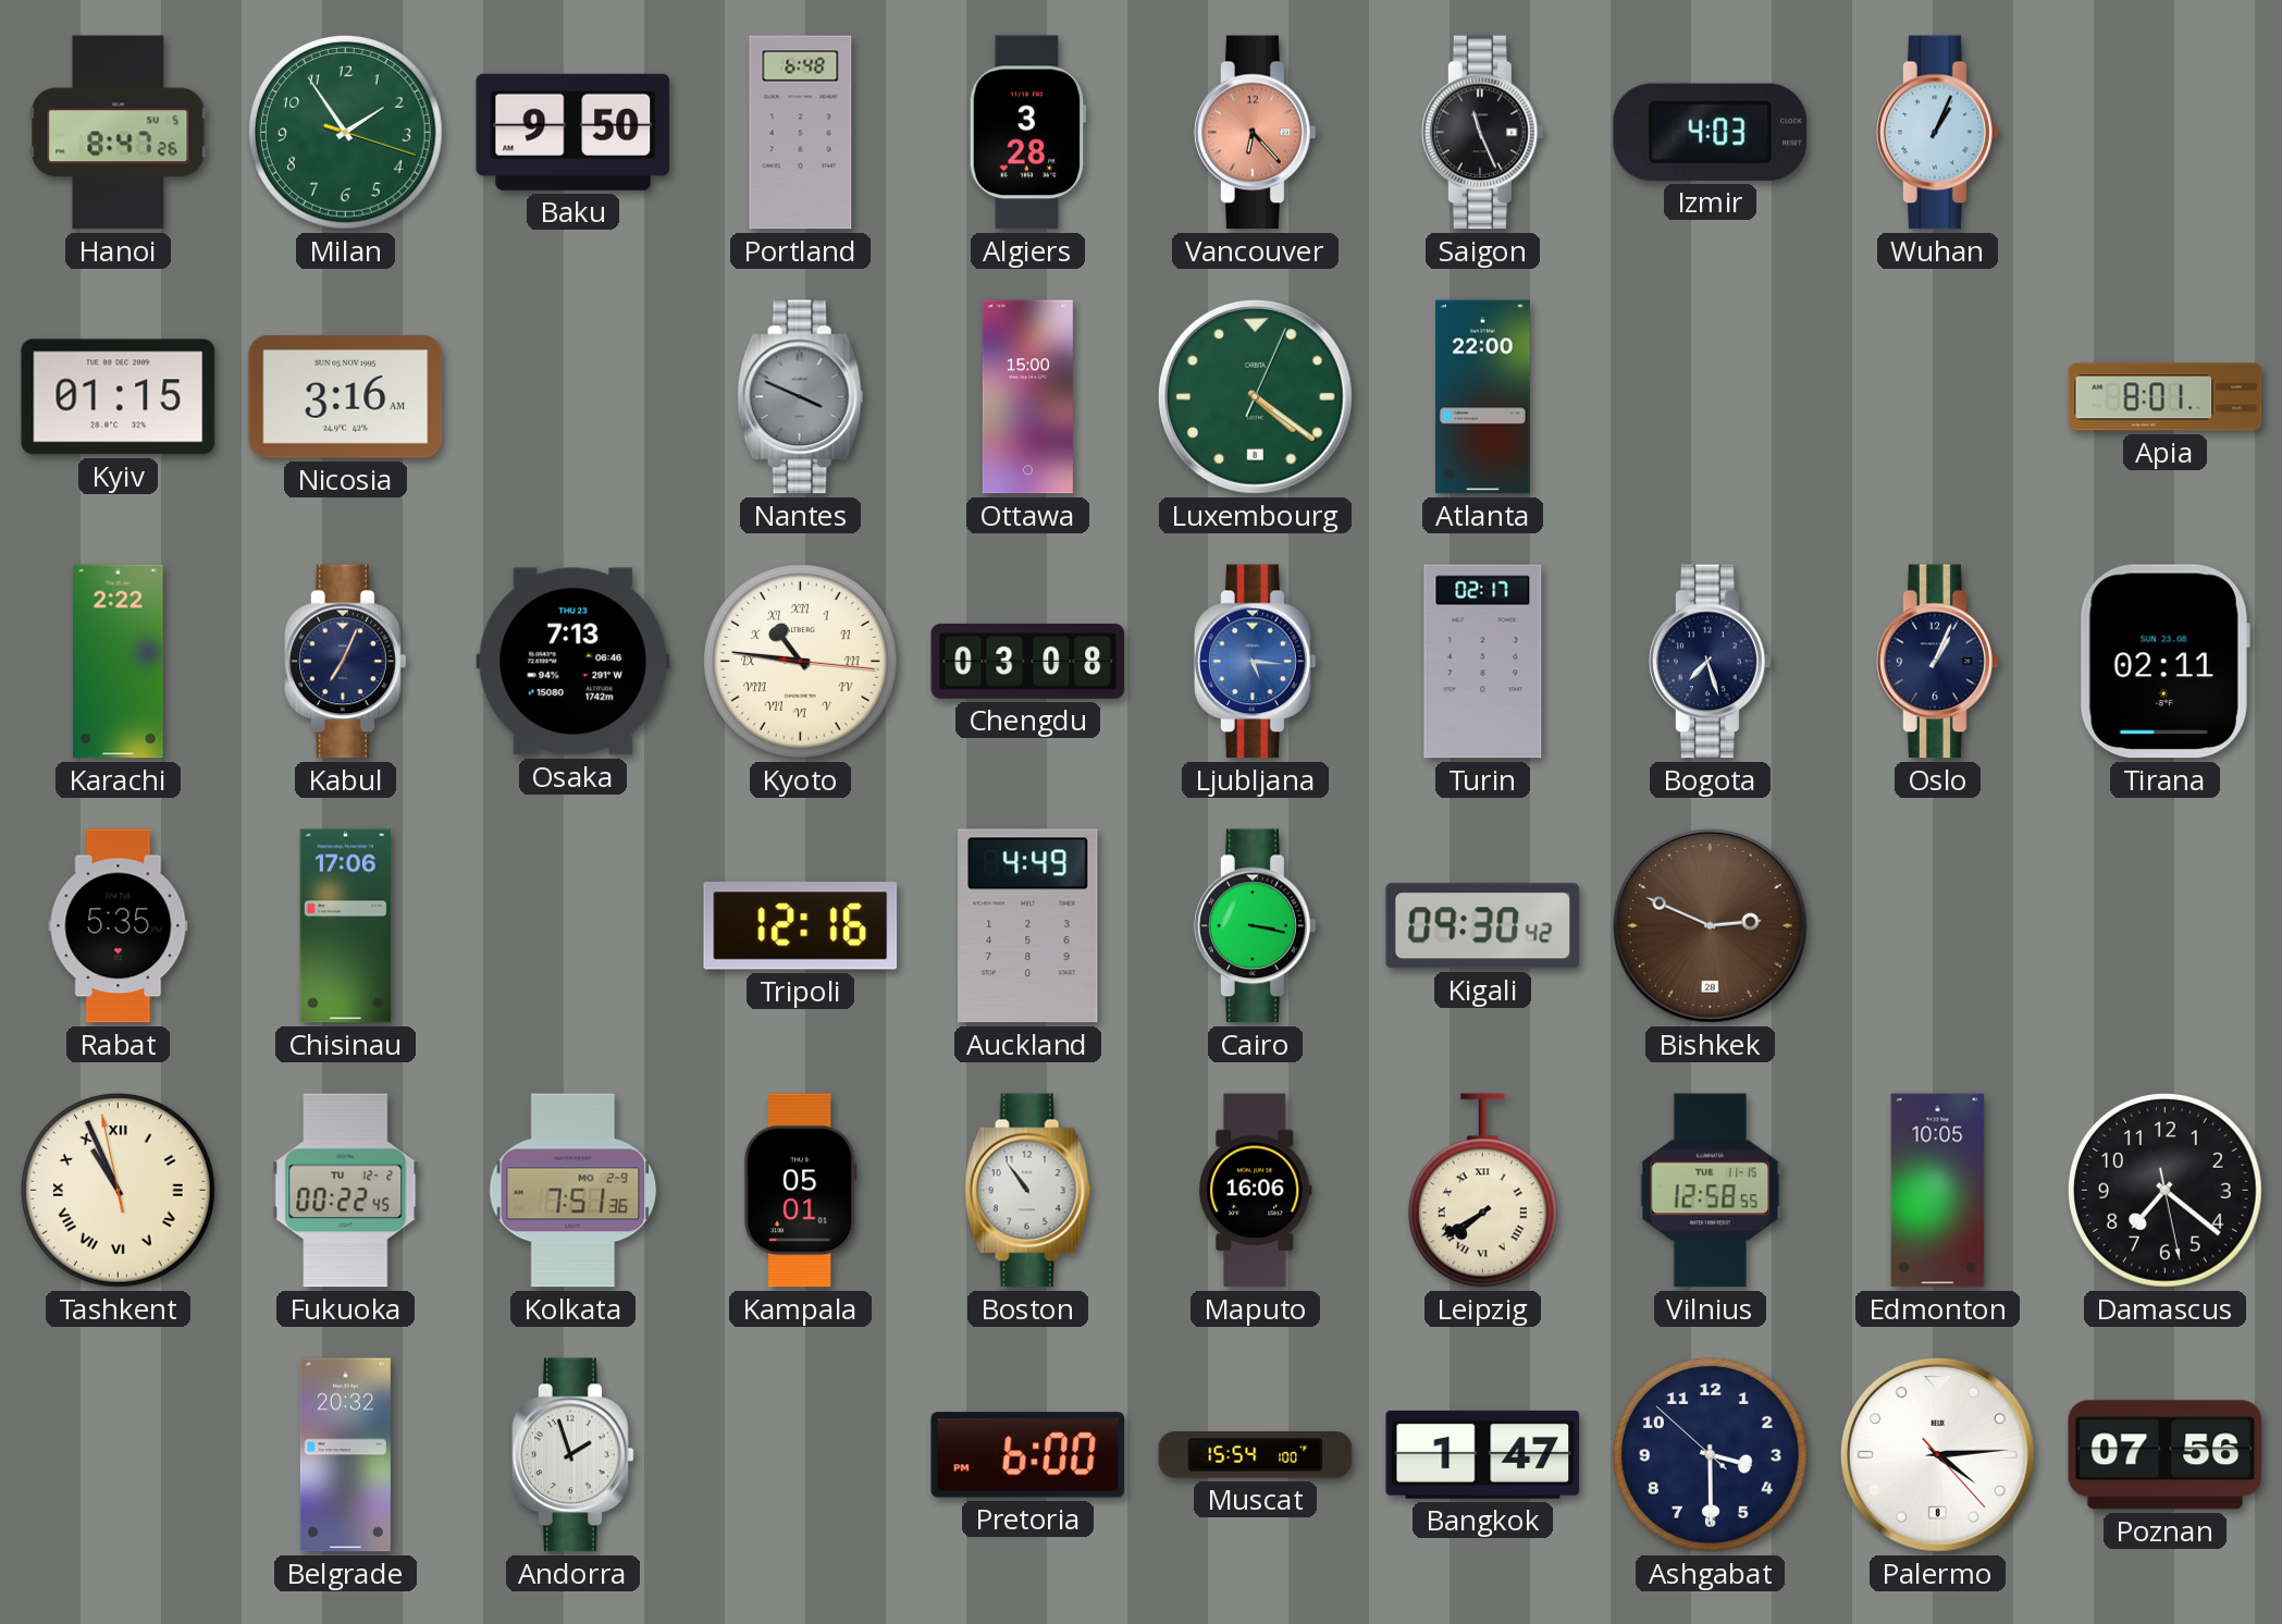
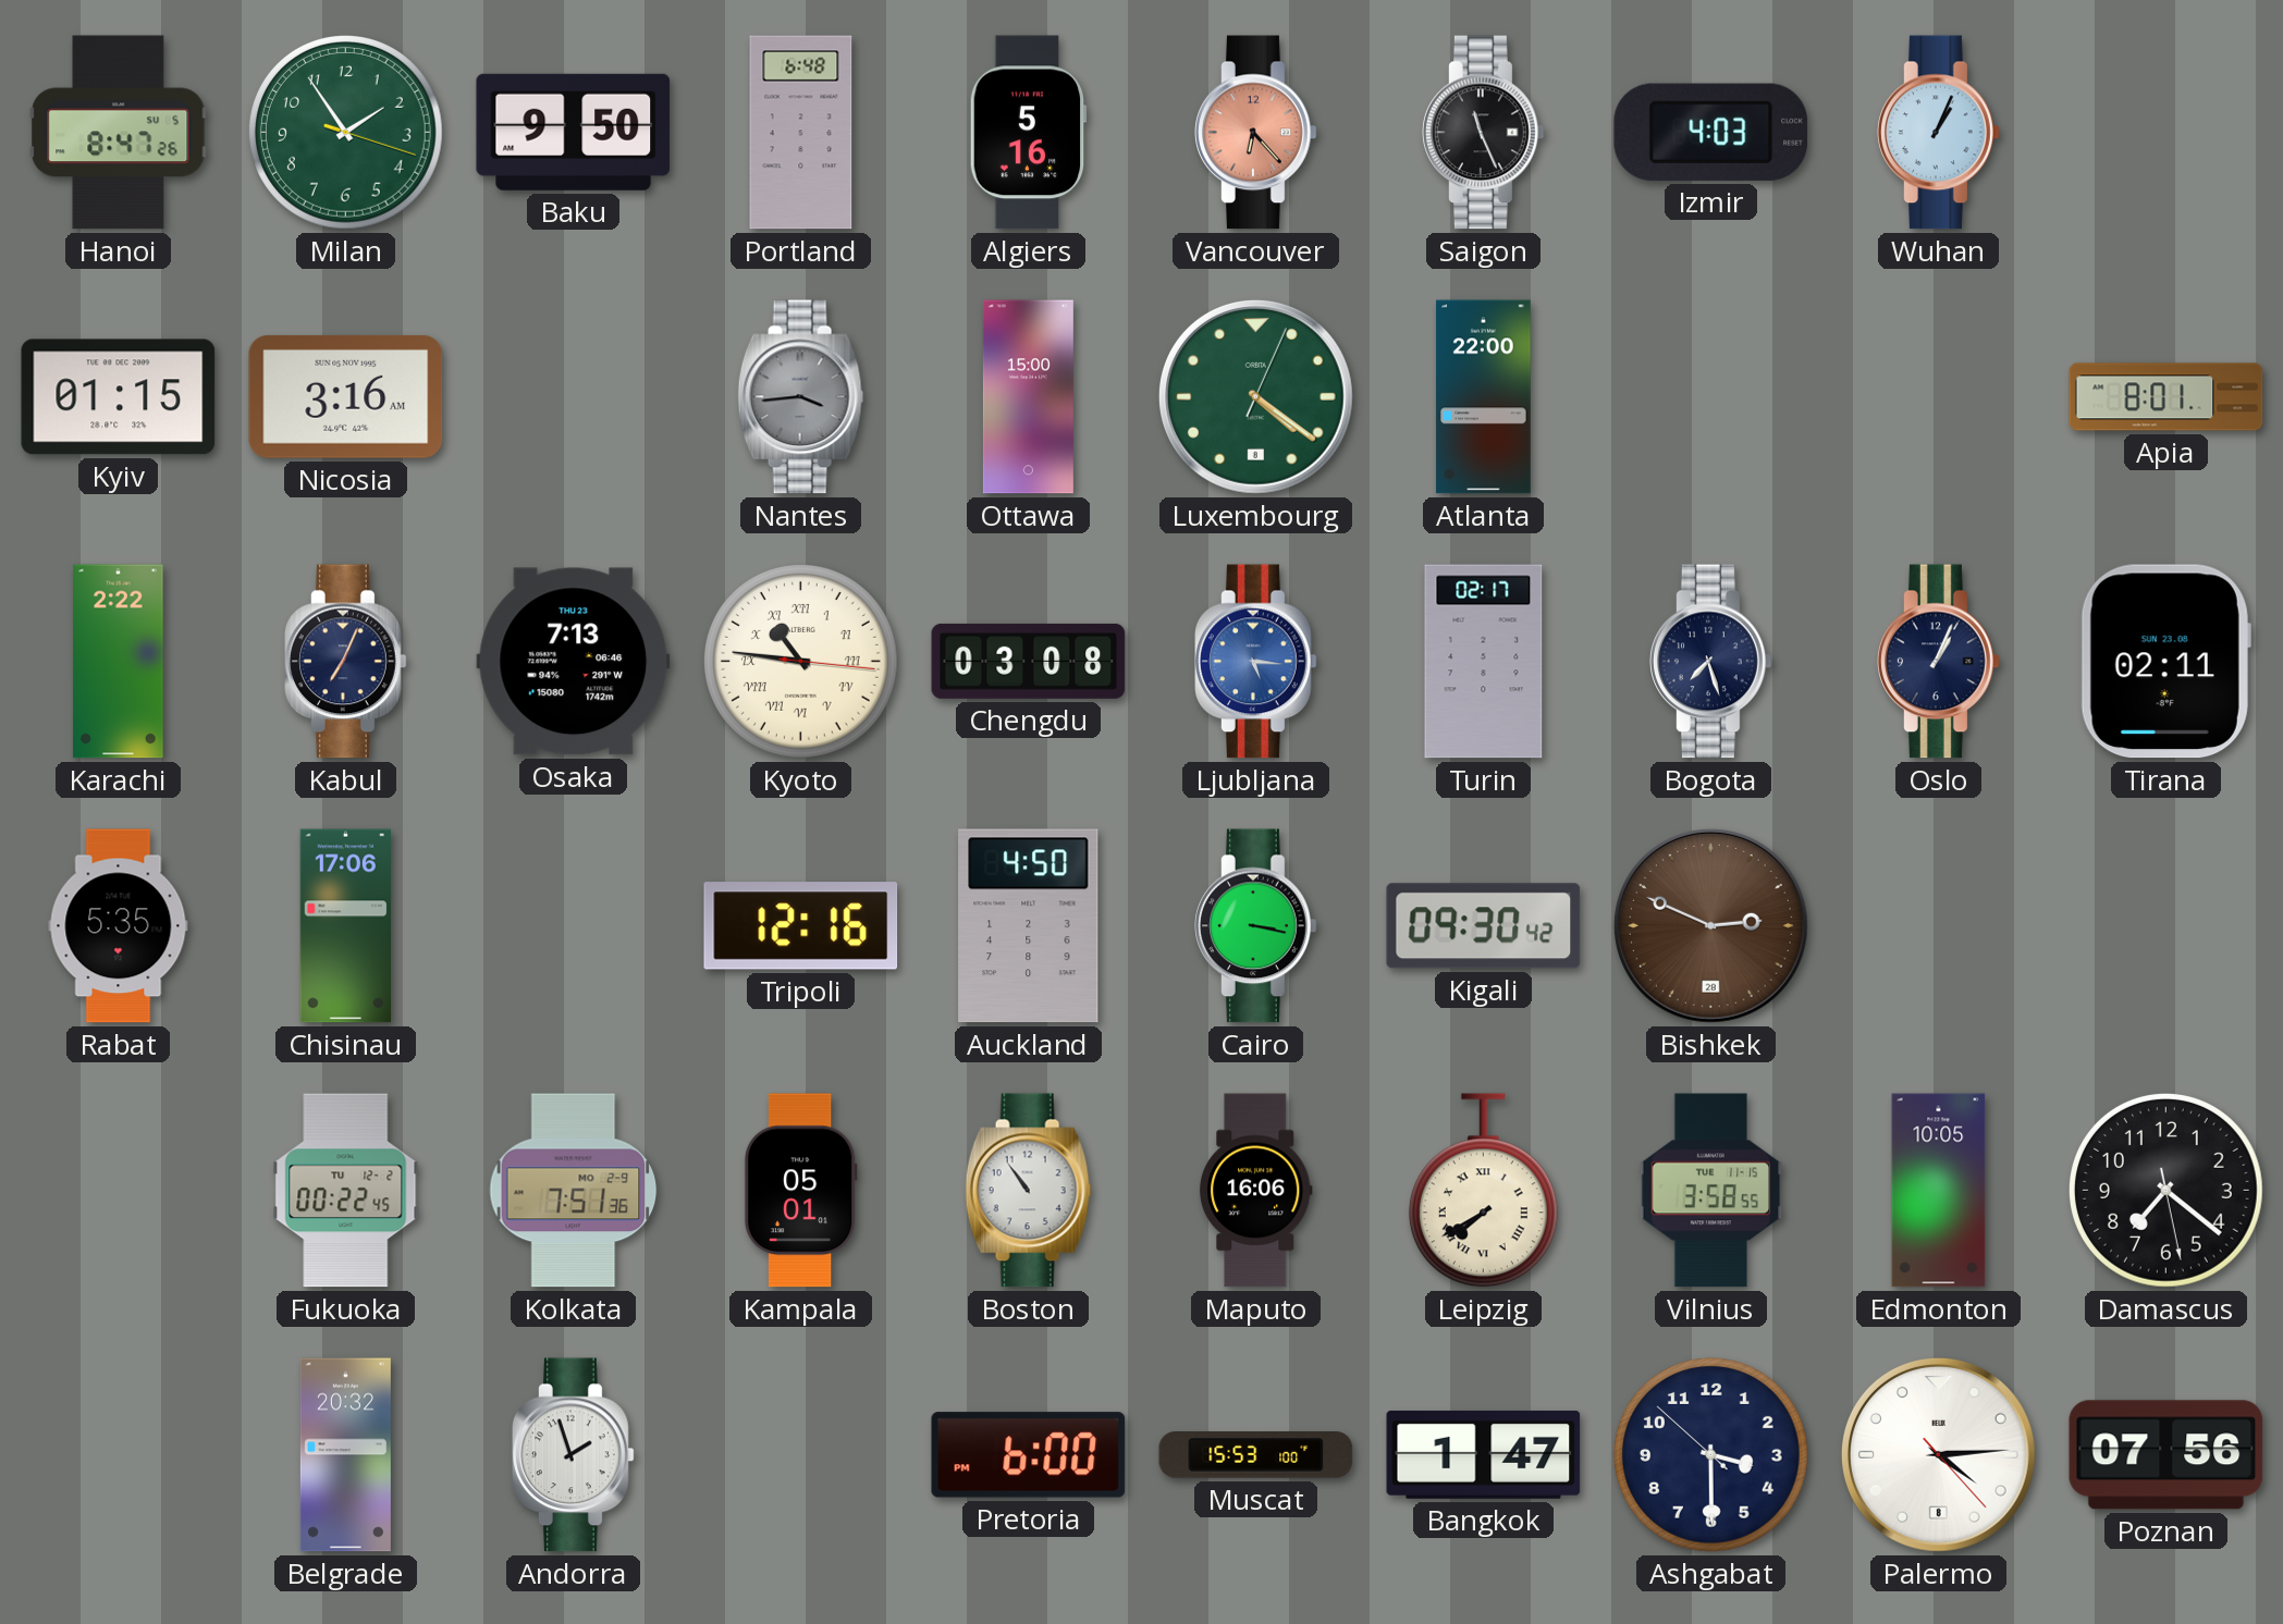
Algiers: 3:28 -> 5:16 (1028, 133)
Nantes: 3:49 -> 3:44 (800, 397)
Auckland: 4:49 -> 4:50 (1029, 926)
Tashkent: 10:55 -> none (118, 1190)
Vilnius: 12:58 -> 3:58 (1711, 1191)
Muscat: 15:54 -> 15:53 (1256, 1455)
